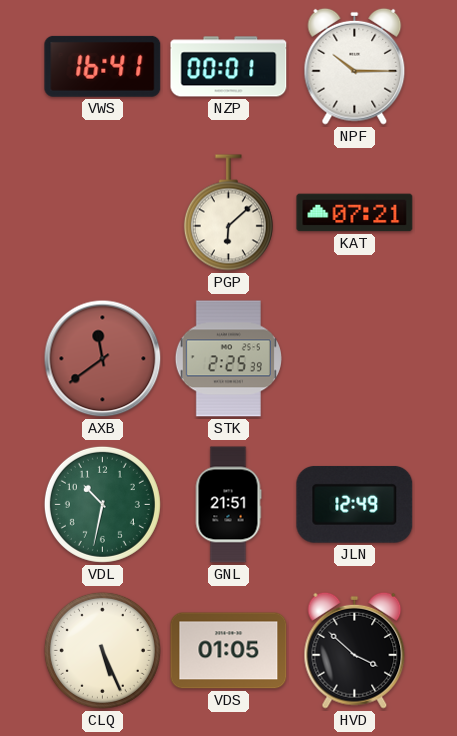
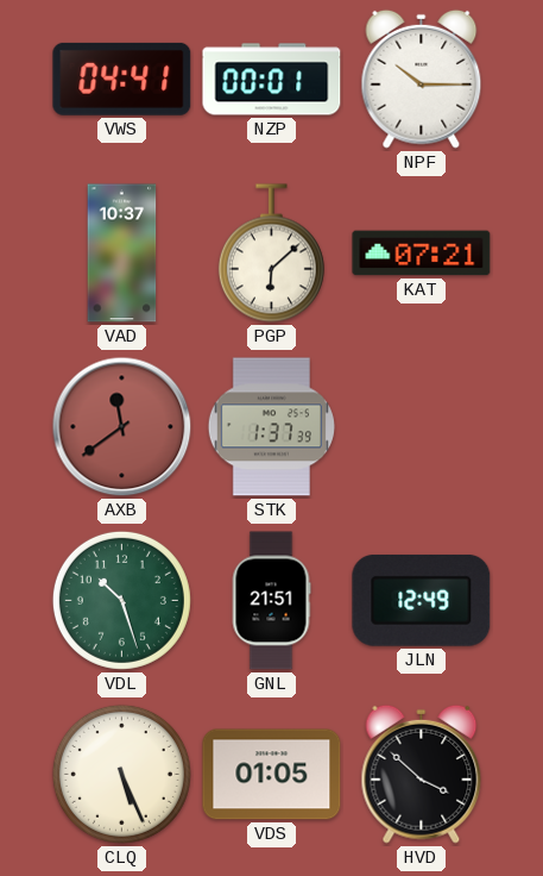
VWS: 16:41 -> 04:41 (122, 79)
VAD: none -> 10:37 (122, 254)
STK: 2:25 -> 1:37 (271, 427)
VDL: 10:32 -> 10:27 (121, 600)
